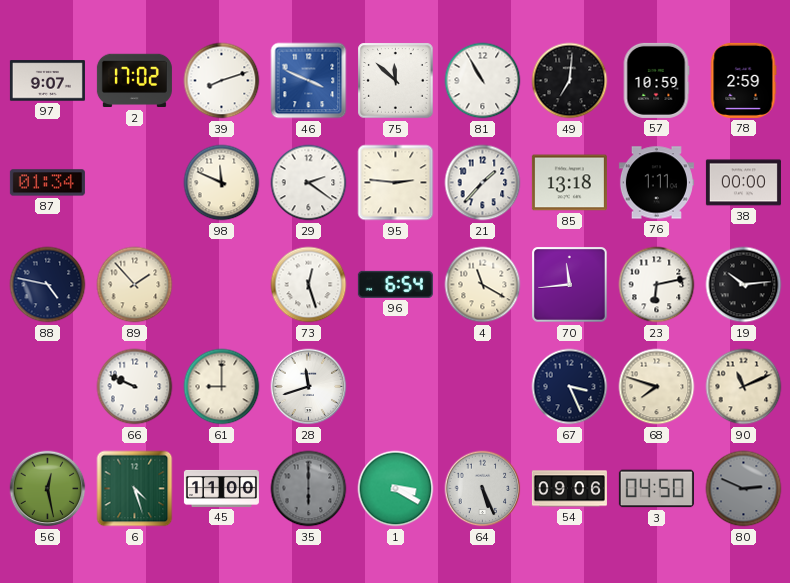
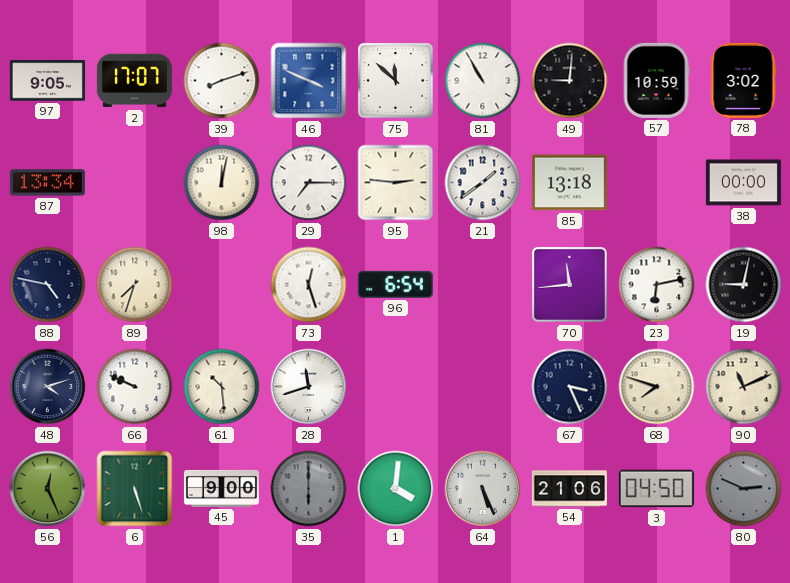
97: 9:07 -> 9:05 (47, 81)
2: 17:02 -> 17:07 (134, 81)
49: 7:01 -> 9:01 (570, 81)
78: 2:59 -> 3:02 (743, 80)
87: 01:34 -> 13:34 (47, 183)
98: 11:49 -> 12:02 (222, 183)
29: 2:21 -> 7:15 (309, 183)
21: 1:37 -> 1:39 (483, 183)
76: 1:11 -> none (656, 183)
89: 1:53 -> 7:33 (135, 285)
4: 11:20 -> none (483, 285)
19: 10:14 -> 9:02 (744, 285)
48: none -> 4:12 (48, 387)
61: 9:00 -> 10:29 (222, 387)
56: 12:28 -> 12:26 (48, 489)
6: 4:27 -> 5:27 (135, 489)
45: 11:00 -> 9:00 (221, 488)
1: 3:20 -> 4:01 (396, 489)
54: 09:06 -> 21:06 (569, 489)
